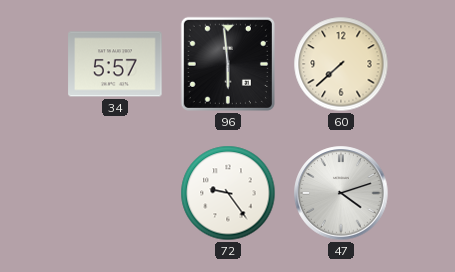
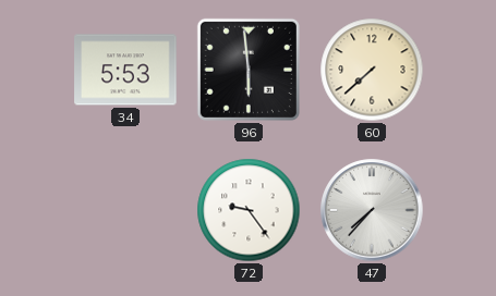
34: 5:57 -> 5:53 (125, 70)
47: 4:12 -> 7:37 (372, 210)
